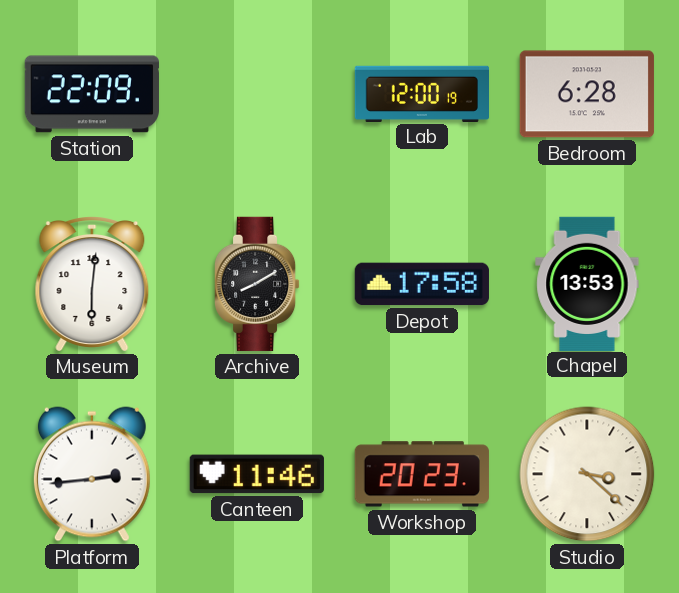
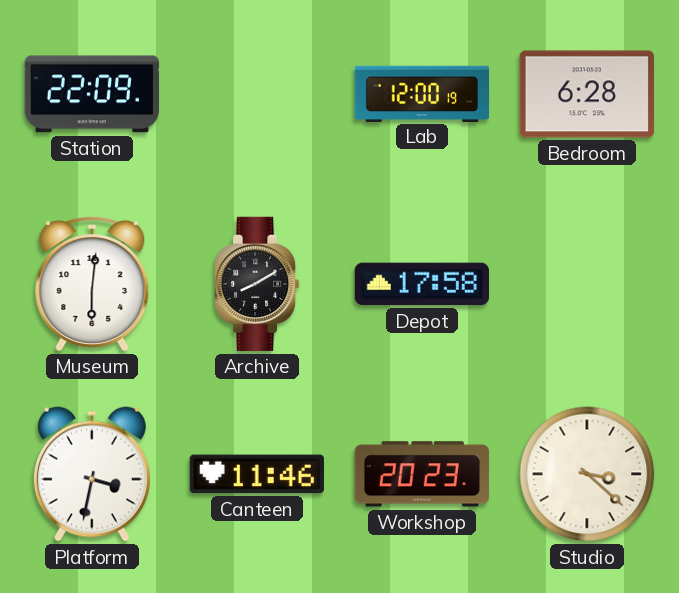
Chapel: 13:53 -> none (587, 283)
Platform: 2:44 -> 3:32 (92, 474)
